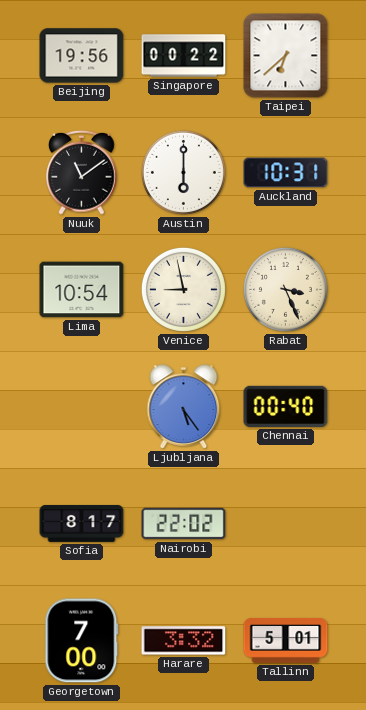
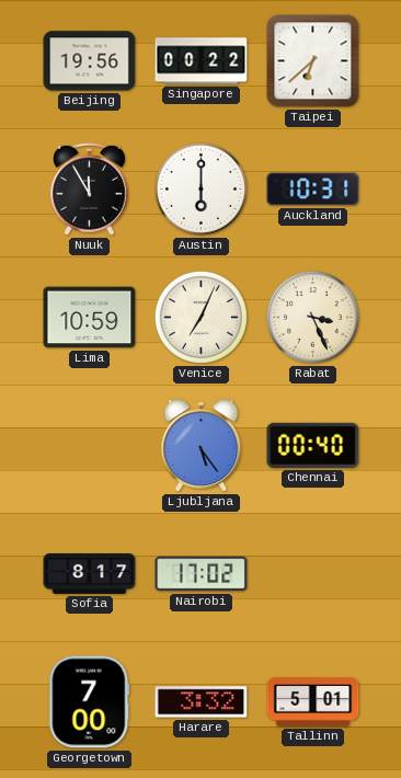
Nuuk: 11:09 -> 11:55 (90, 188)
Lima: 10:54 -> 10:59 (90, 318)
Venice: 8:58 -> 7:04 (200, 317)
Nairobi: 22:02 -> 17:02 (202, 574)
